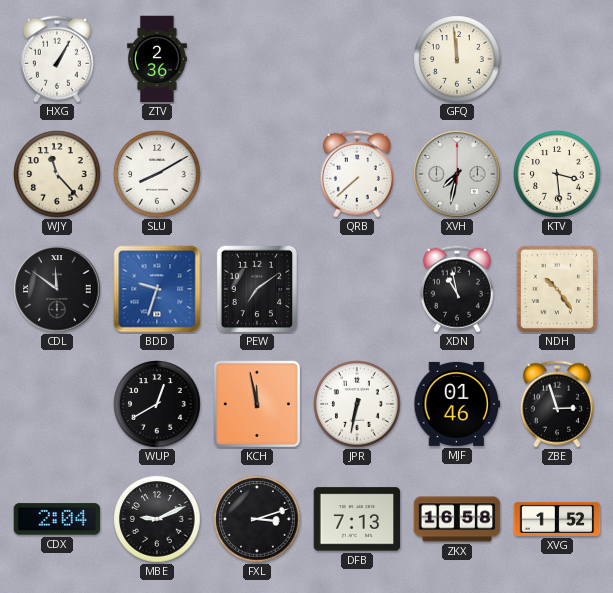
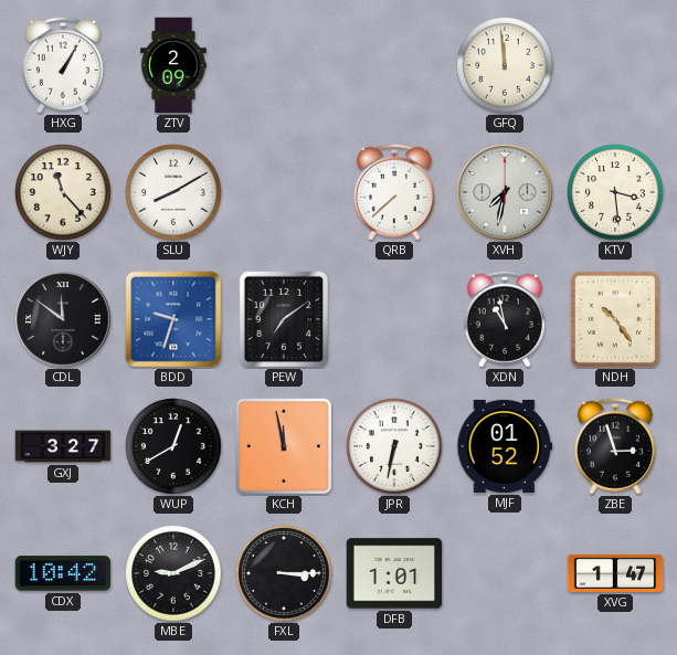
ZTV: 2:36 -> 2:09 (173, 65)
GXJ: none -> 3:27 (63, 446)
MJF: 01:46 -> 01:52 (505, 446)
CDX: 2:04 -> 10:42 (63, 573)
FXL: 3:12 -> 3:15 (284, 573)
DFB: 7:13 -> 1:01 (394, 573)
ZKX: 16:58 -> none (457, 519)
XVG: 1:52 -> 1:47 (615, 573)
